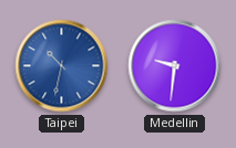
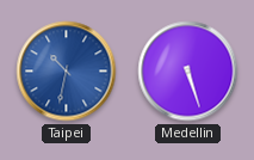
Medellin: 9:31 -> 5:27 (188, 72)
